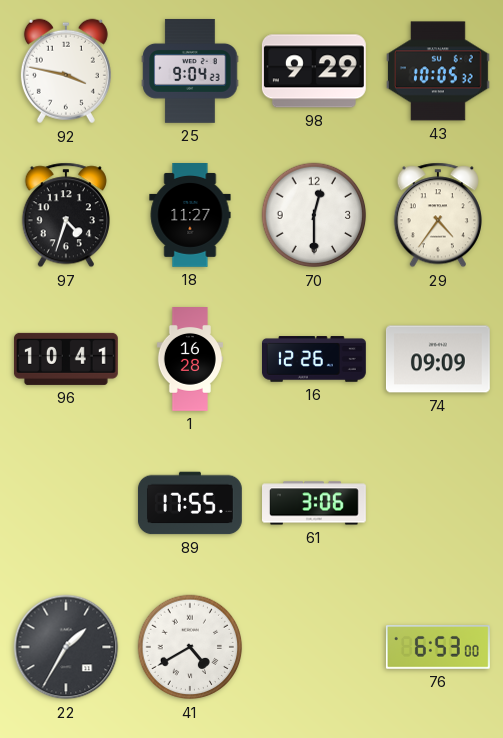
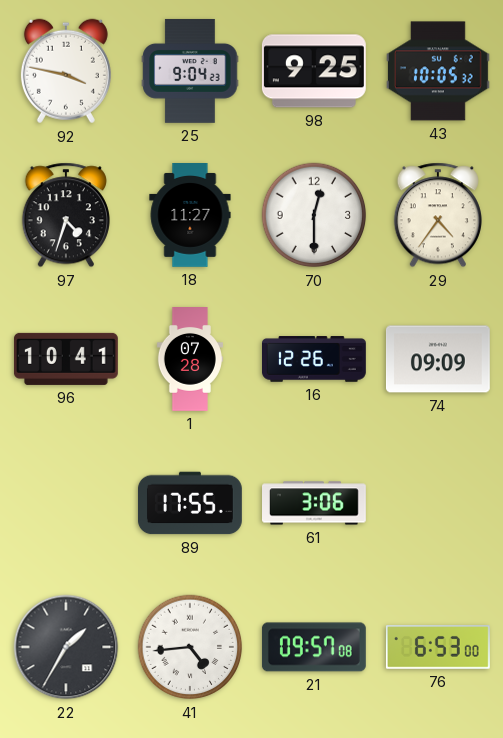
98: 9:29 -> 9:25 (314, 71)
1: 16:28 -> 07:28 (190, 360)
41: 4:40 -> 4:44 (190, 647)
21: none -> 09:57 (314, 647)
